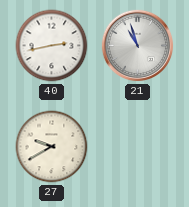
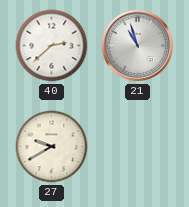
40: 2:43 -> 2:38 (52, 46)
